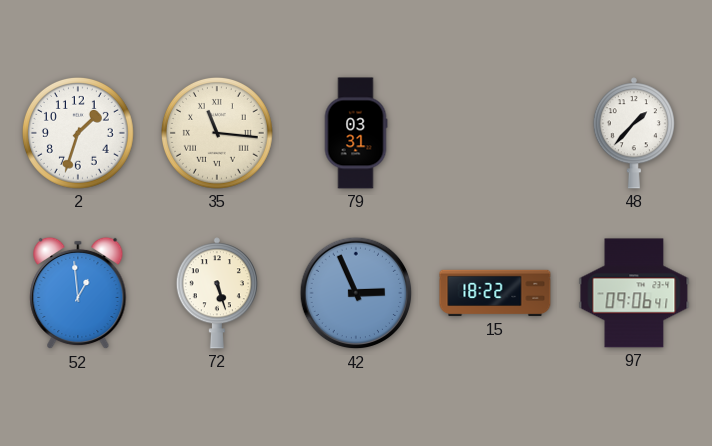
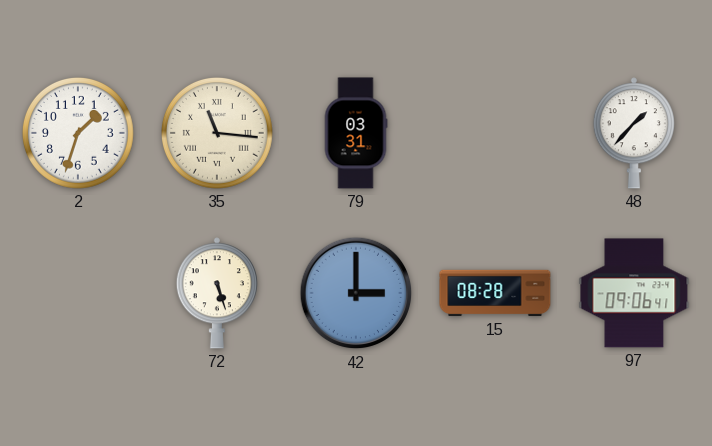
52: 12:59 -> none (78, 293)
42: 2:56 -> 3:00 (356, 293)
15: 18:22 -> 08:28 (495, 293)
